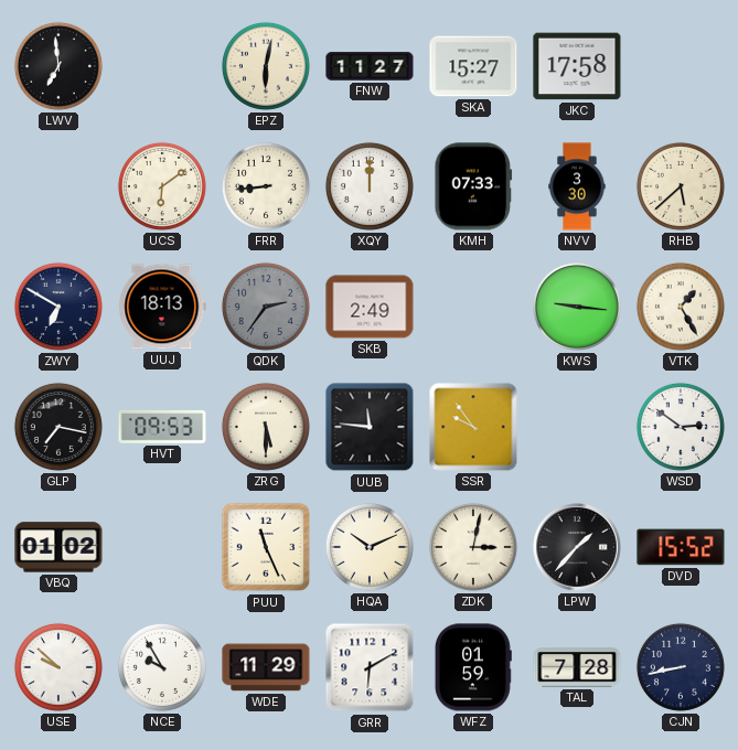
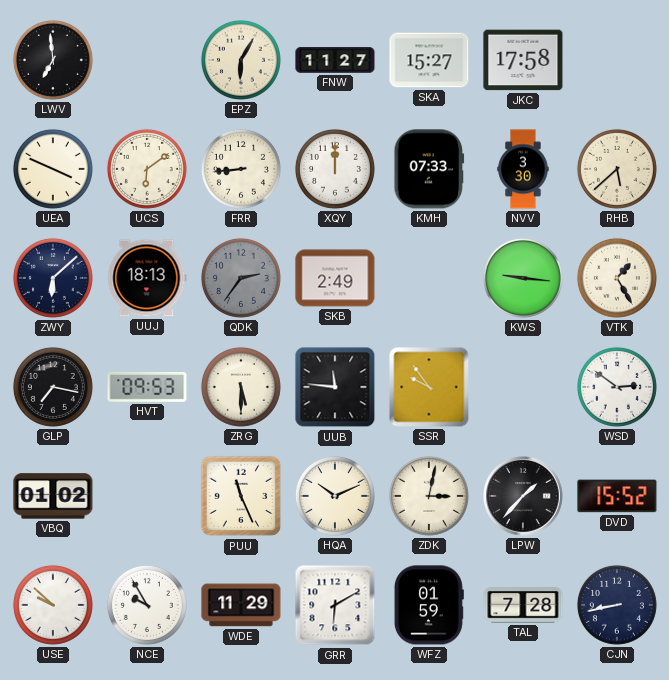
EPZ: 6:02 -> 6:05 (241, 60)
UEA: none -> 3:49 (53, 169)
ZWY: 6:50 -> 6:08 (53, 278)
